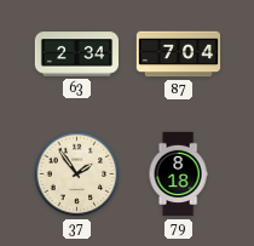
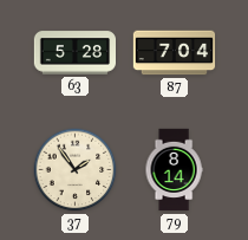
63: 2:34 -> 5:28 (74, 53)
79: 8:18 -> 8:14 (174, 170)
